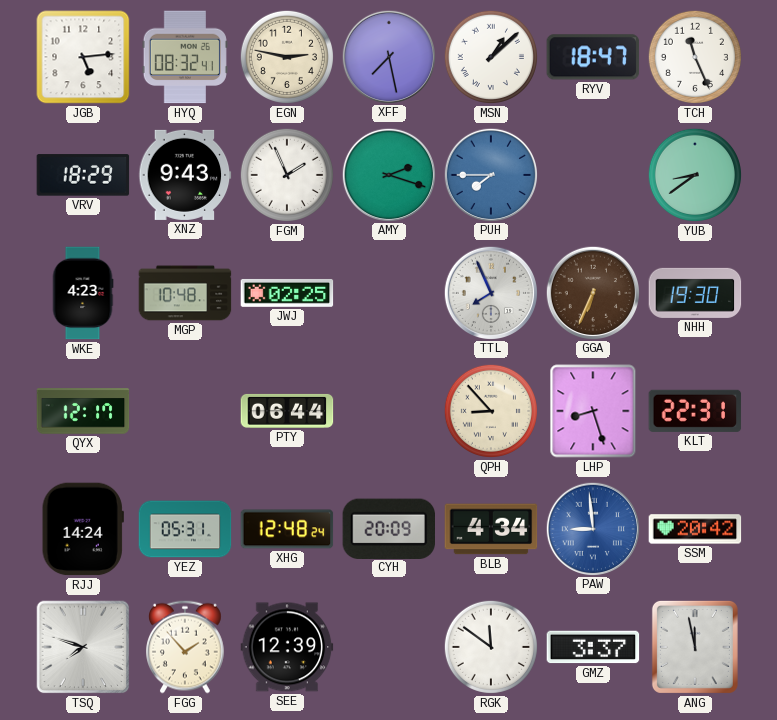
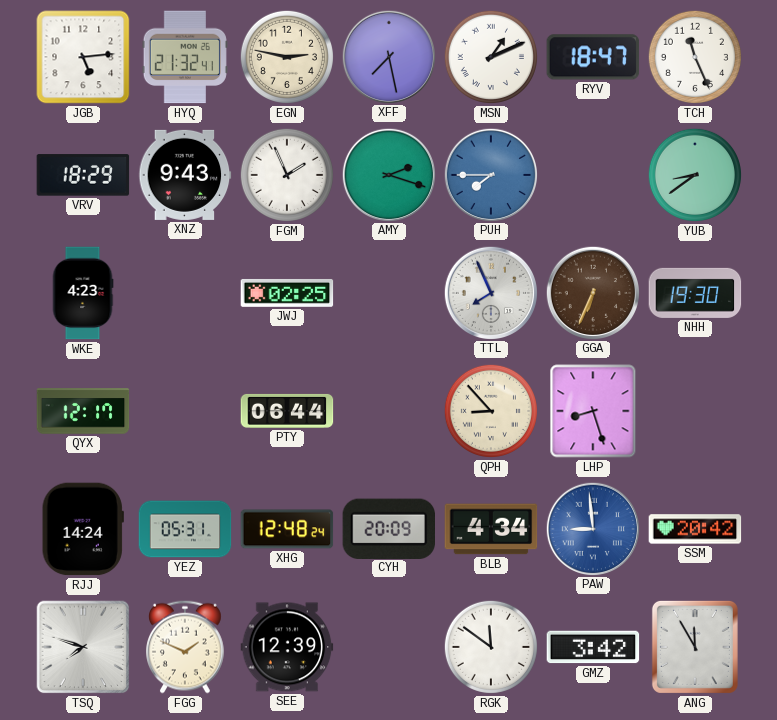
HYQ: 08:32 -> 21:32 (185, 57)
MSN: 1:08 -> 1:11 (491, 57)
MGP: 10:48 -> none (185, 293)
KLT: 22:31 -> none (695, 411)
FGG: 1:53 -> 1:49 (186, 647)
GMZ: 3:37 -> 3:42 (593, 647)
ANG: 11:58 -> 11:55 (695, 647)
